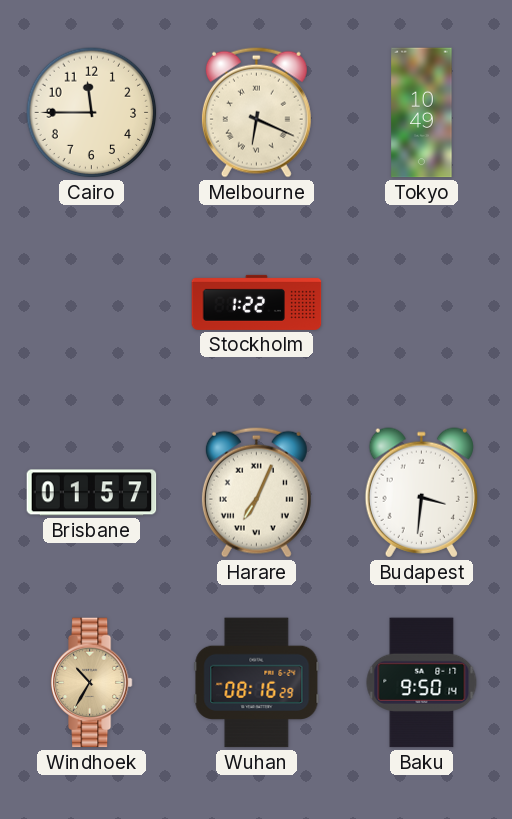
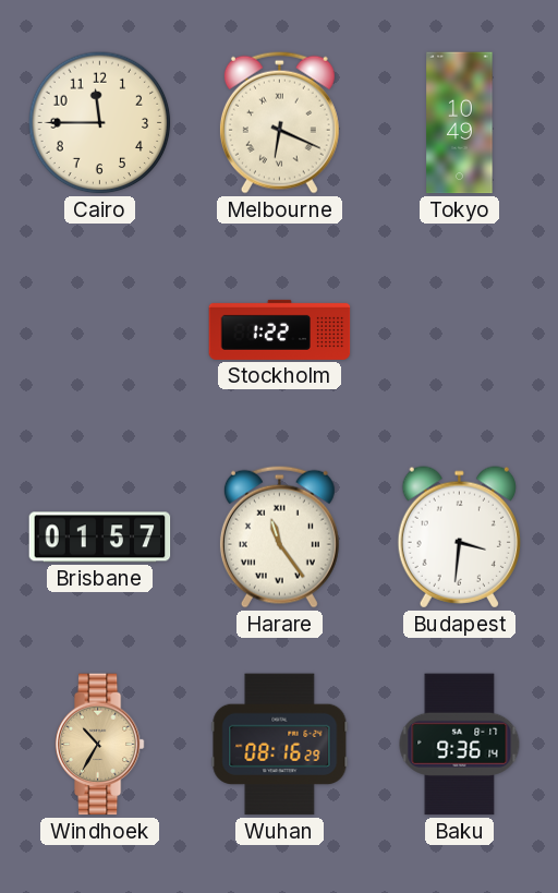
Harare: 7:04 -> 11:24 (279, 536)
Baku: 9:50 -> 9:36 (460, 745)
